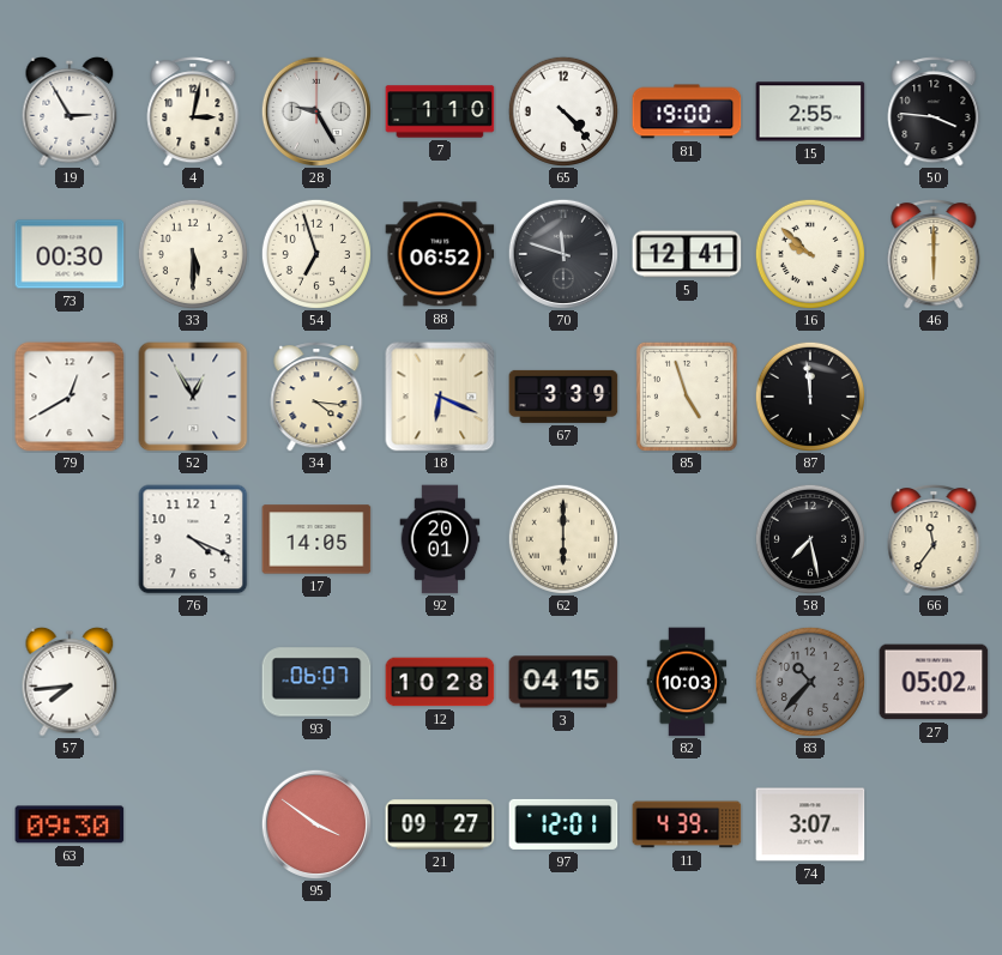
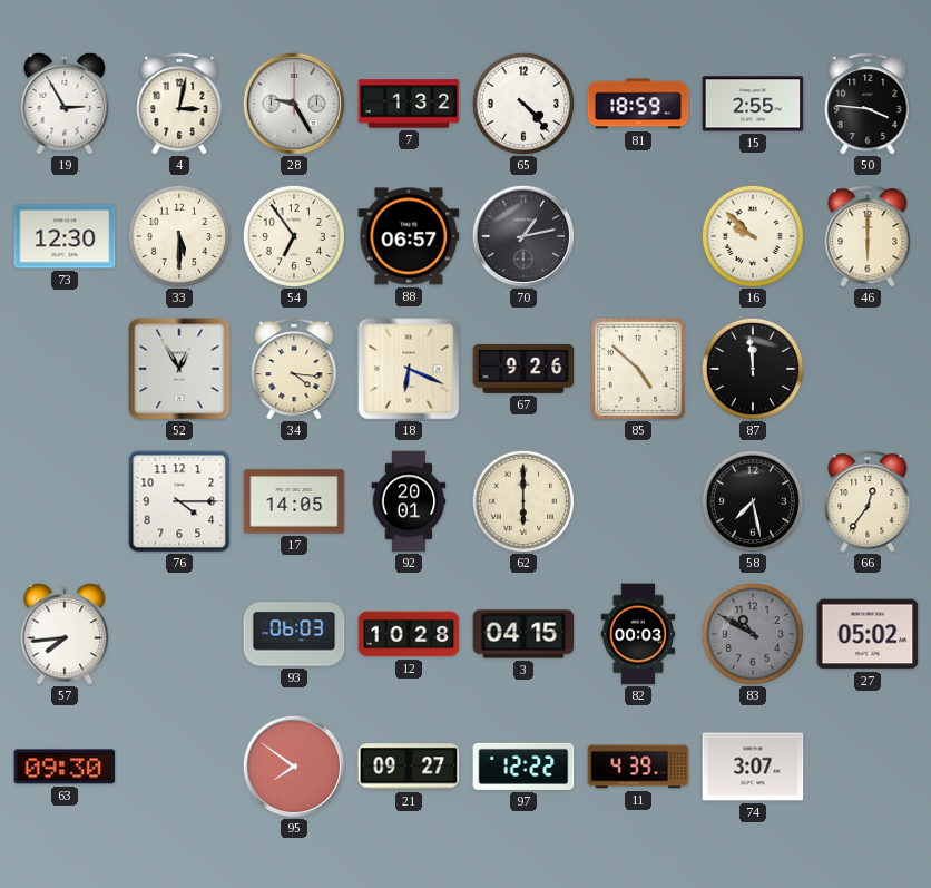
7: 1:10 -> 1:32 (409, 104)
81: 19:00 -> 18:59 (638, 104)
73: 00:30 -> 12:30 (65, 236)
54: 6:57 -> 6:54 (294, 236)
88: 06:52 -> 06:57 (409, 236)
70: 11:48 -> 1:13 (522, 235)
5: 12:41 -> none (687, 254)
79: 12:40 -> none (70, 397)
67: 3:39 -> 9:26 (523, 369)
85: 4:57 -> 4:52 (638, 369)
76: 4:19 -> 4:15 (179, 501)
66: 11:36 -> 12:36 (868, 501)
93: 06:07 -> 06:03 (294, 634)
82: 10:03 -> 00:03 (638, 634)
83: 10:37 -> 10:50 (753, 634)
95: 3:51 -> 7:51 (293, 765)
97: 12:01 -> 12:22 (523, 767)
